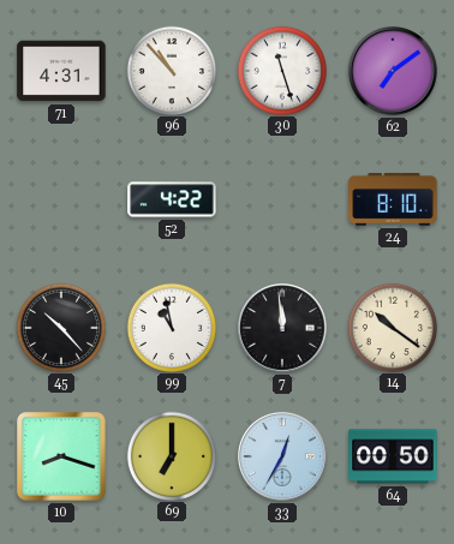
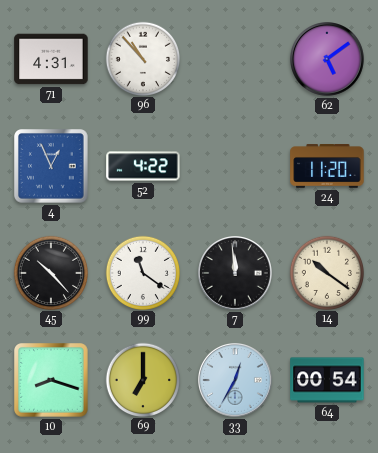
30: 11:27 -> none (281, 70)
62: 7:09 -> 5:09 (328, 60)
4: none -> 12:56 (51, 166)
24: 8:10 -> 11:20 (327, 166)
99: 10:58 -> 11:21 (142, 272)
64: 00:50 -> 00:54 (327, 380)
